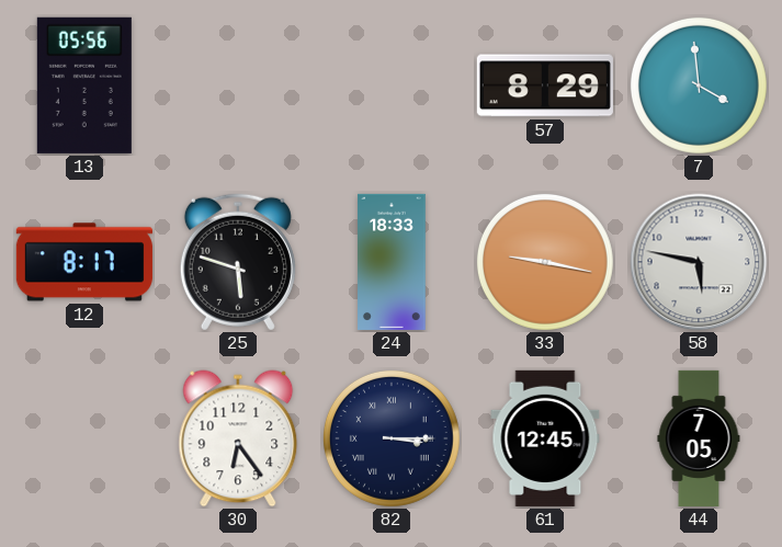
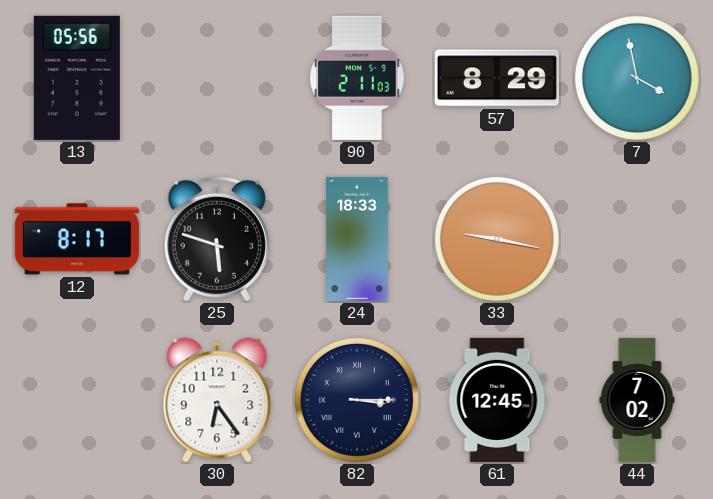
90: none -> 2:11 (357, 78)
7: 3:59 -> 3:58 (637, 78)
58: 5:47 -> none (699, 262)
44: 7:05 -> 7:02 (637, 400)
